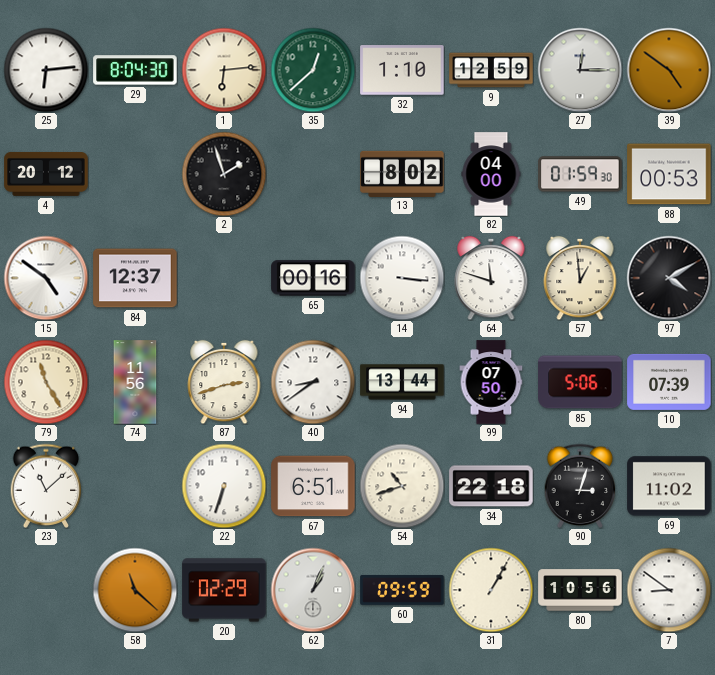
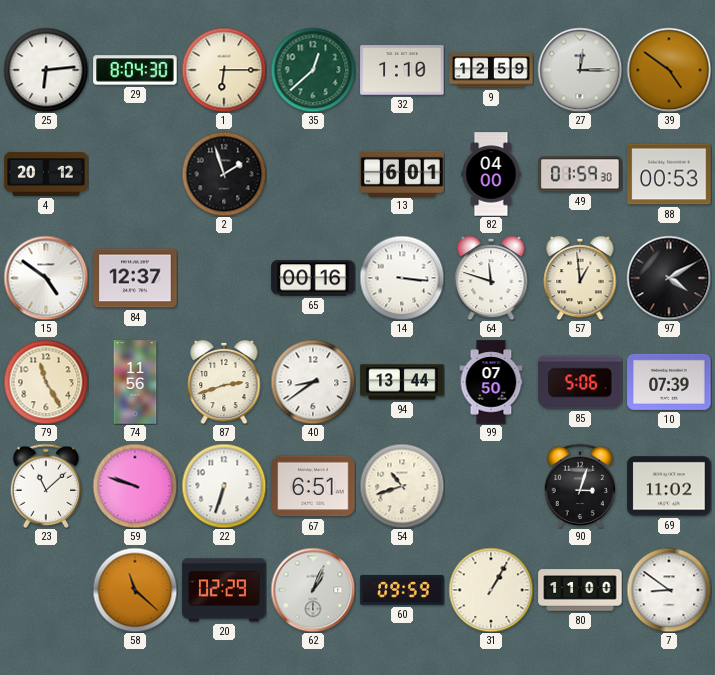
1: 6:14 -> 6:15 (224, 70)
13: 8:02 -> 6:01 (402, 173)
59: none -> 9:48 (135, 486)
34: 22:18 -> none (491, 486)
80: 10:56 -> 11:00 (580, 590)
